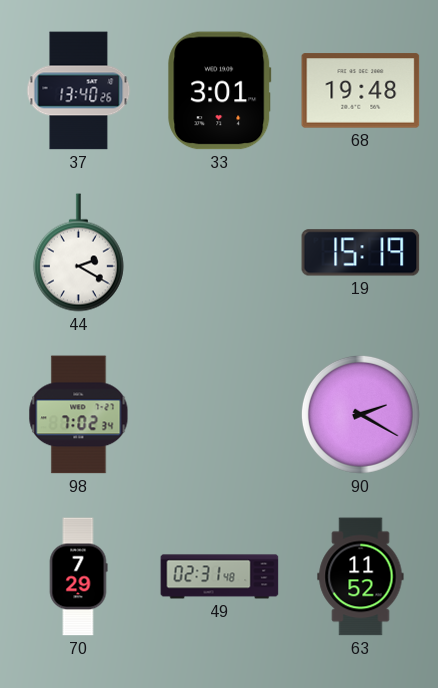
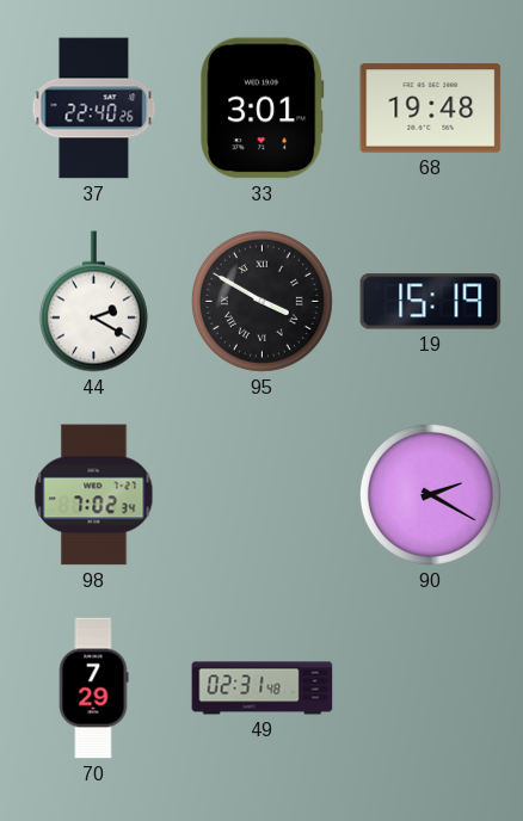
37: 13:40 -> 22:40 (94, 109)
95: none -> 3:50 (261, 301)
63: 11:52 -> none (361, 577)
